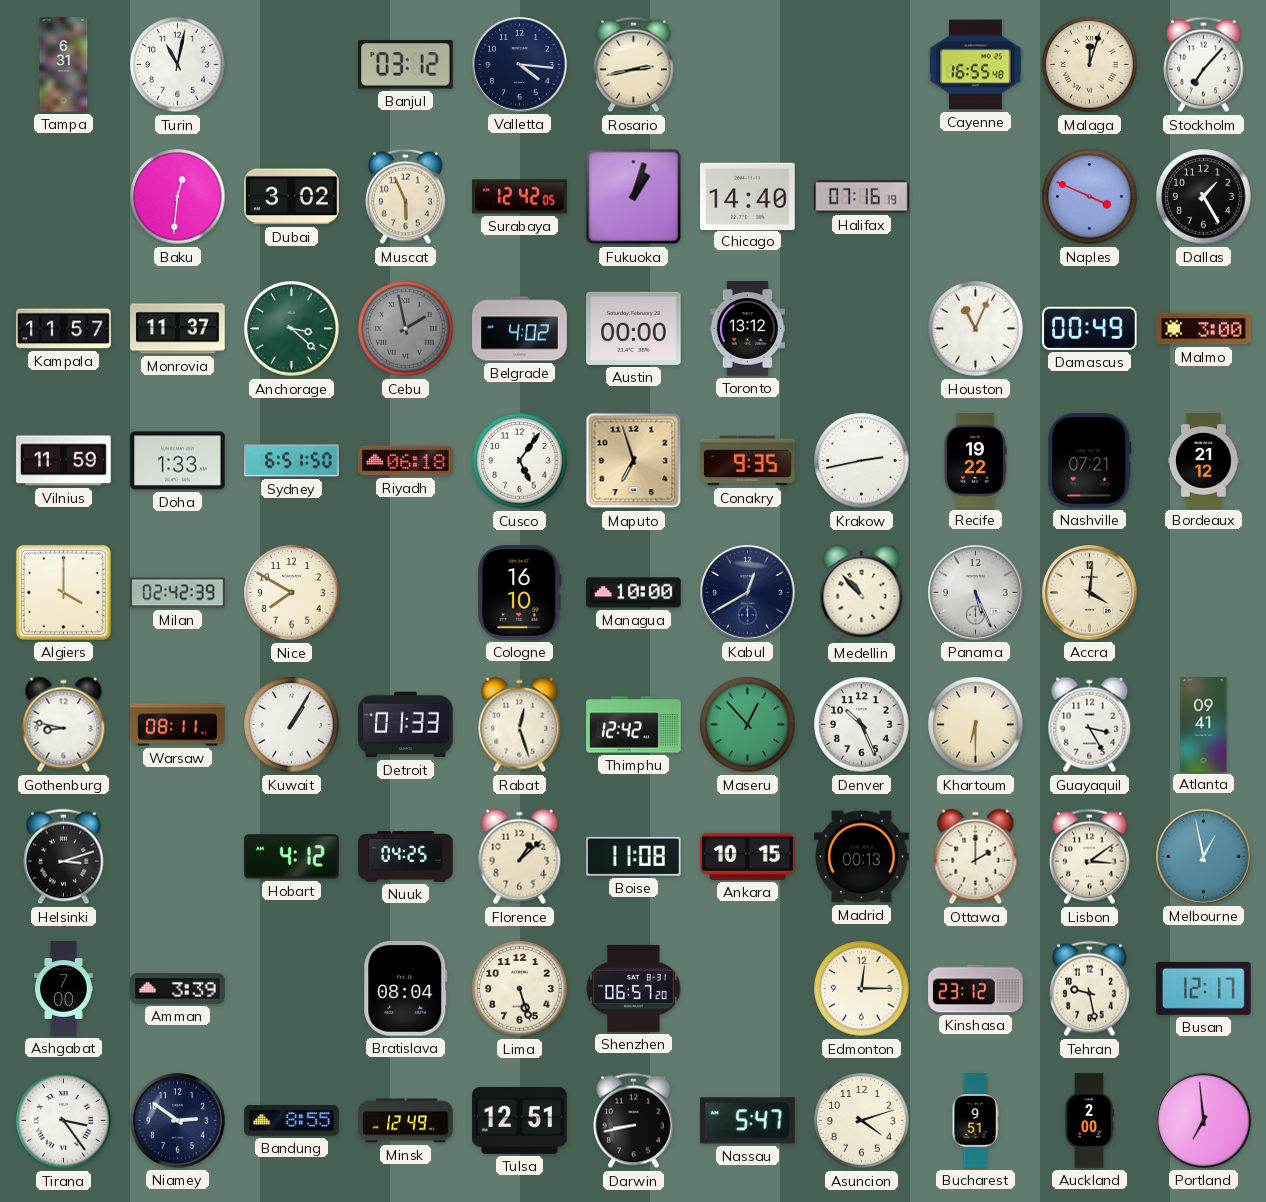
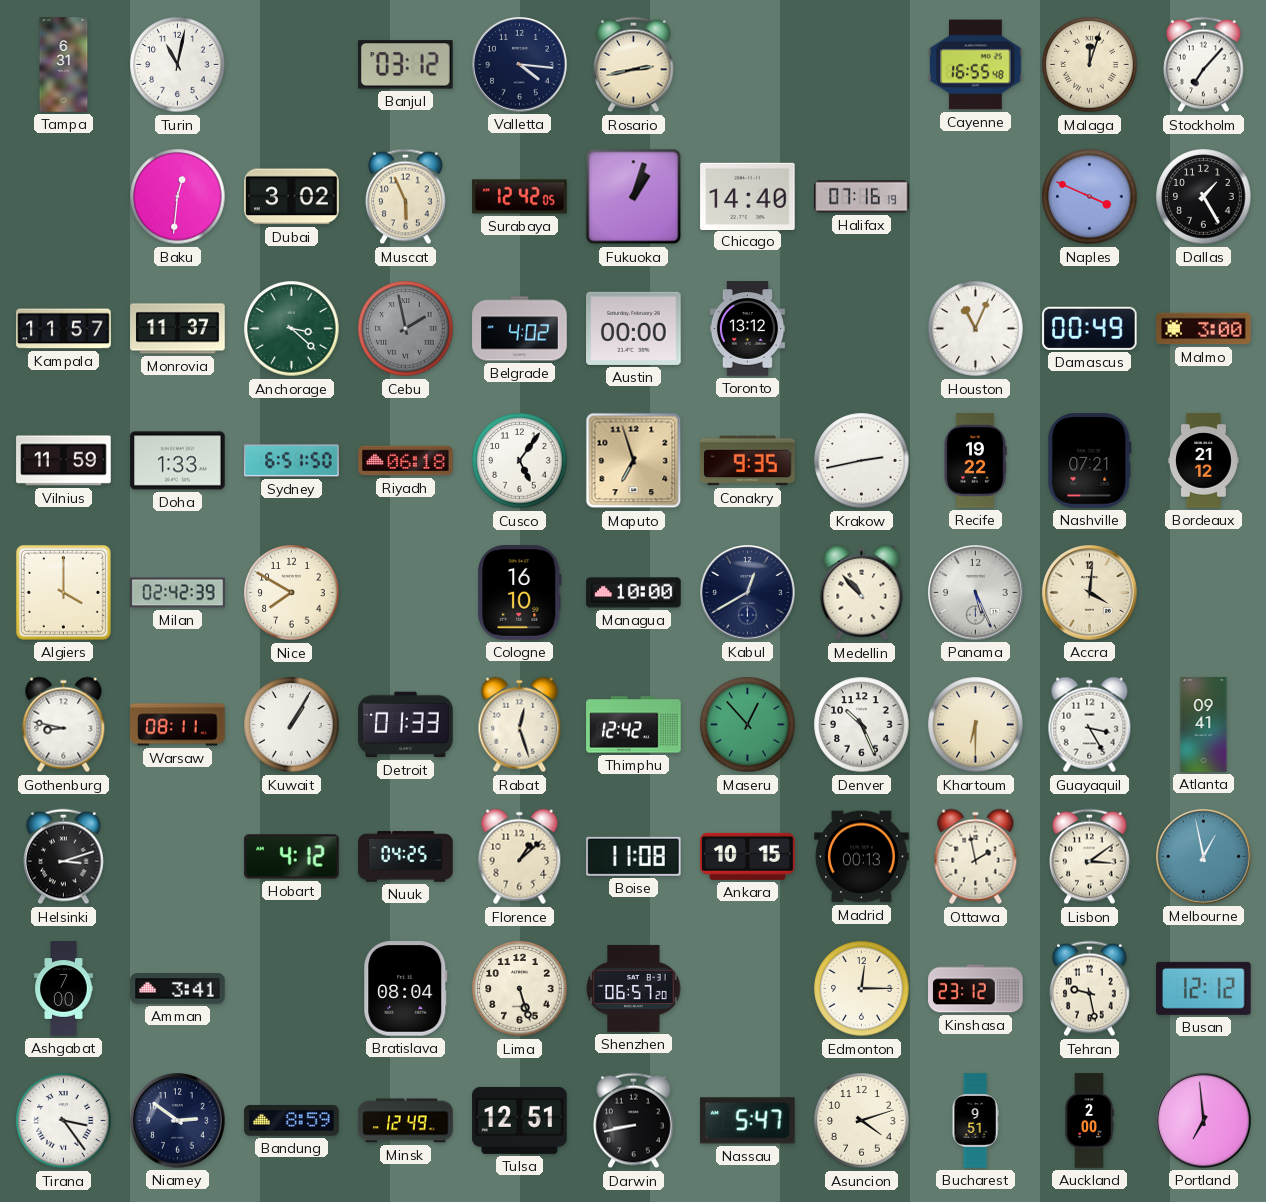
Ottawa: 2:00 -> 1:58 (976, 857)
Amman: 3:39 -> 3:41 (178, 989)
Busan: 12:17 -> 12:12 (1204, 988)
Bandung: 8:55 -> 8:59 (292, 1121)
